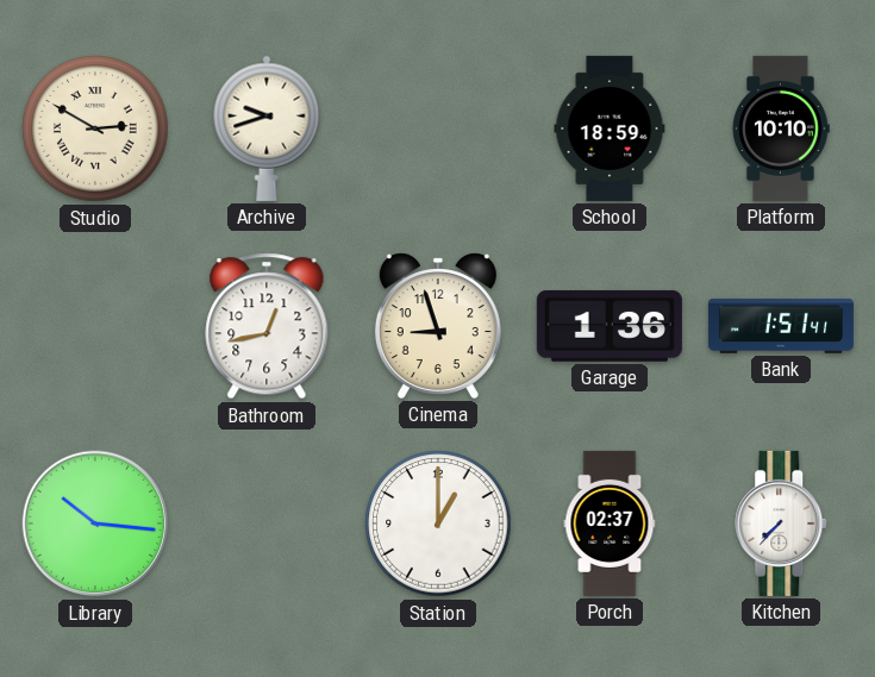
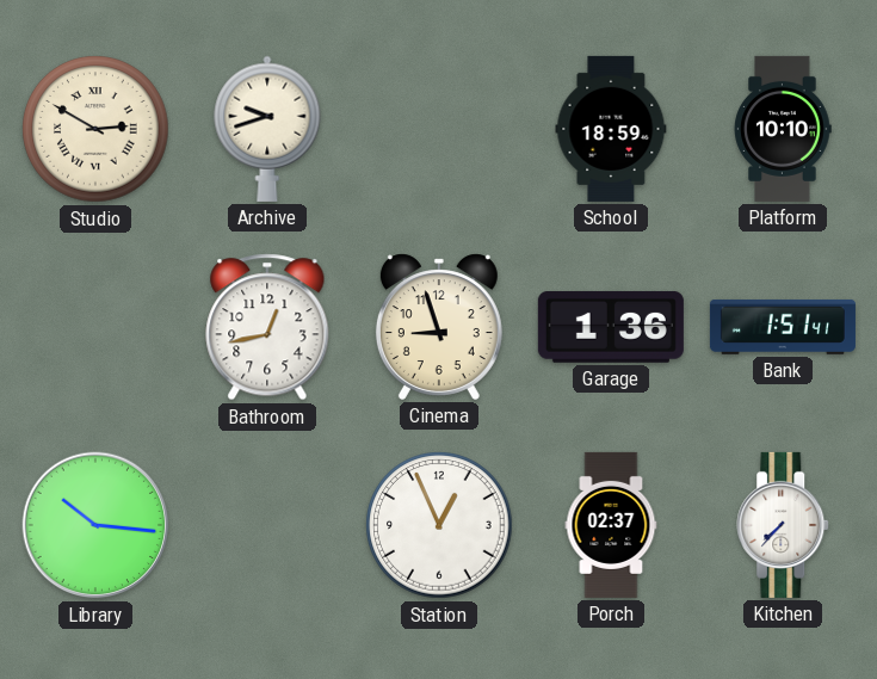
Station: 1:00 -> 12:56 (439, 525)
